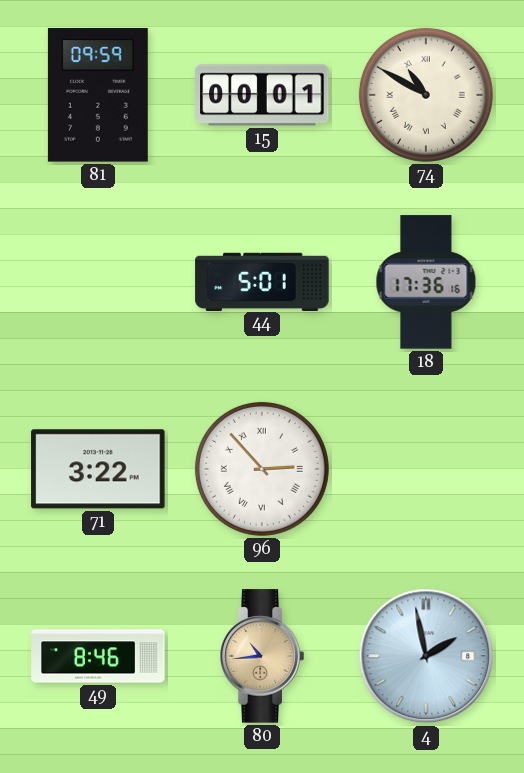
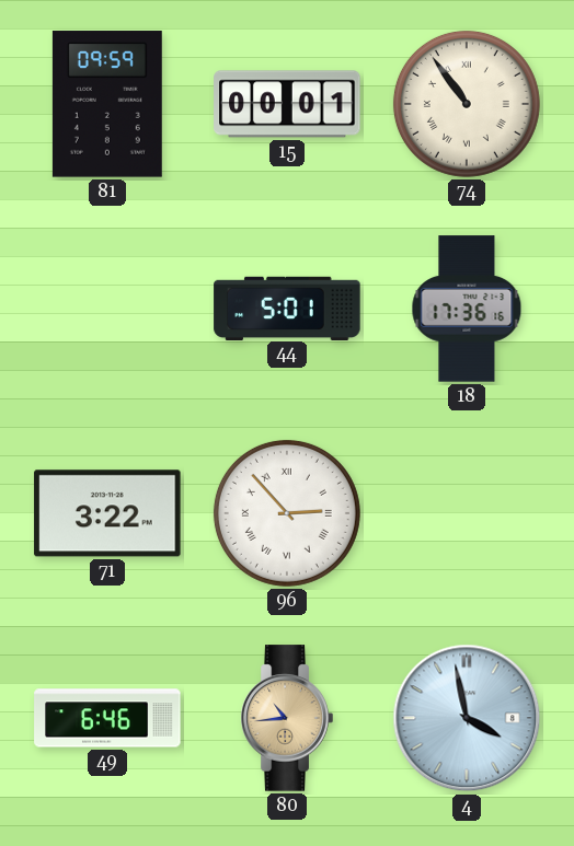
74: 10:50 -> 10:54 (467, 104)
49: 8:46 -> 6:46 (107, 718)
4: 1:58 -> 3:58 (467, 718)
